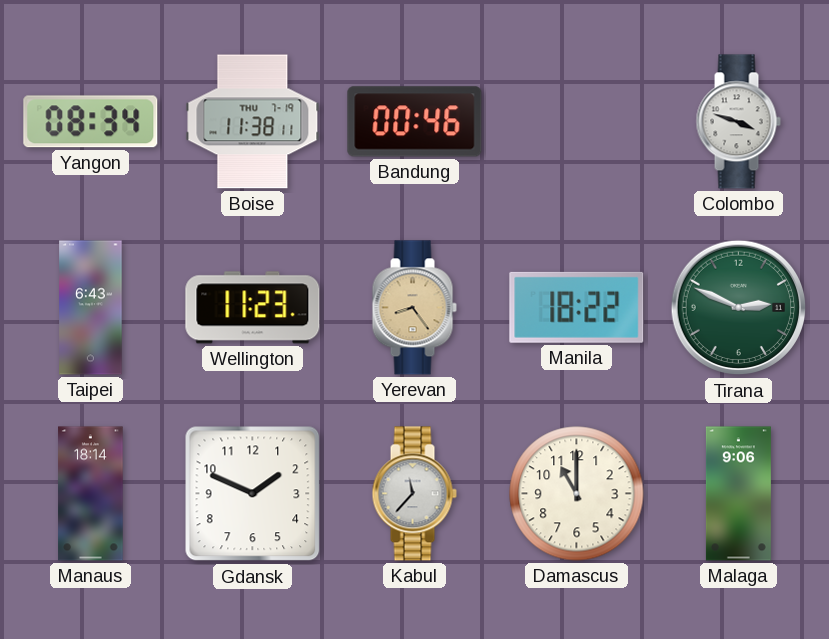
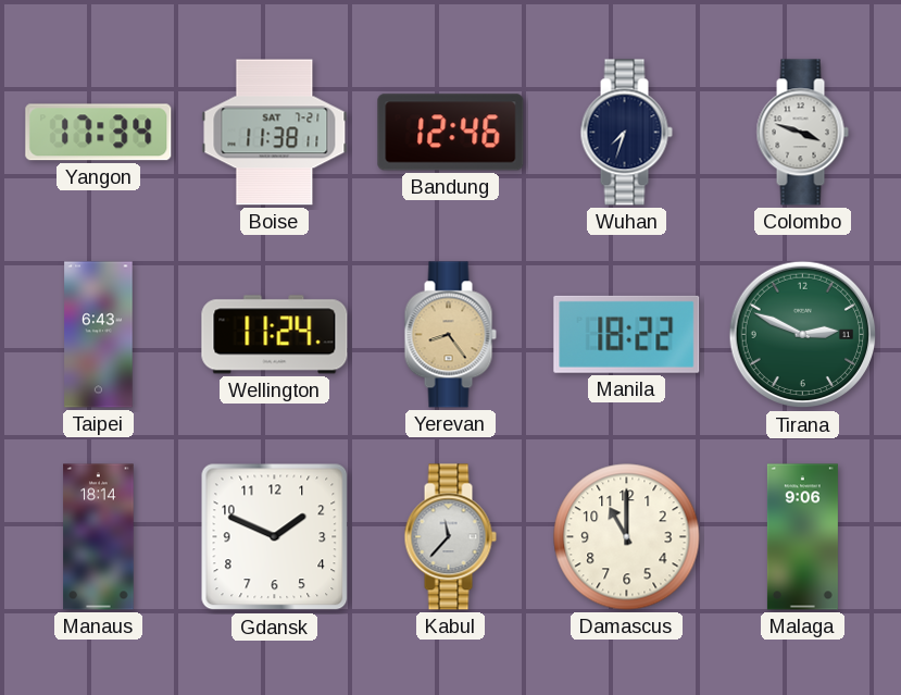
Yangon: 08:34 -> 17:34 (99, 133)
Boise date: THU 7-19 -> SAT 7-21 (275, 133)
Bandung: 00:46 -> 12:46 (451, 133)
Wuhan: none -> 7:33 (626, 133)
Wellington: 11:23 -> 11:24 (275, 335)
